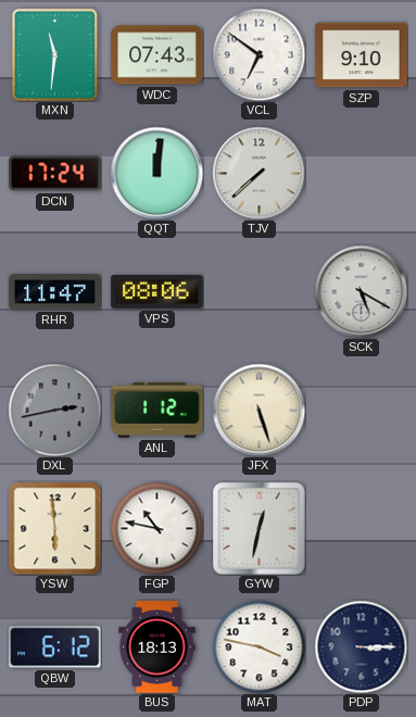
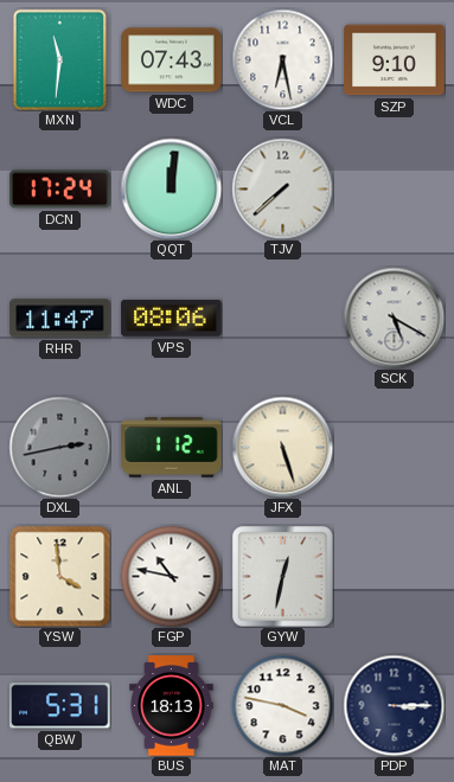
VCL: 6:51 -> 6:28 (282, 59)
YSW: 5:59 -> 3:59 (59, 576)
QBW: 6:12 -> 5:31 (60, 706)
